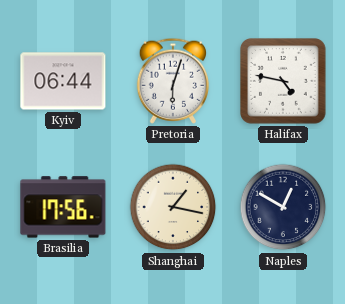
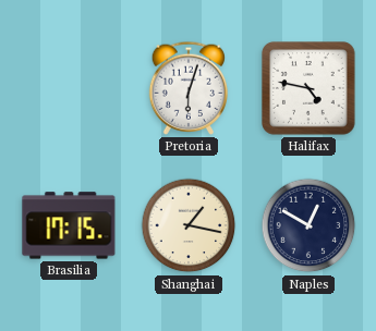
Kyiv: 06:44 -> none (63, 81)
Brasilia: 17:56 -> 17:15 (69, 225)
